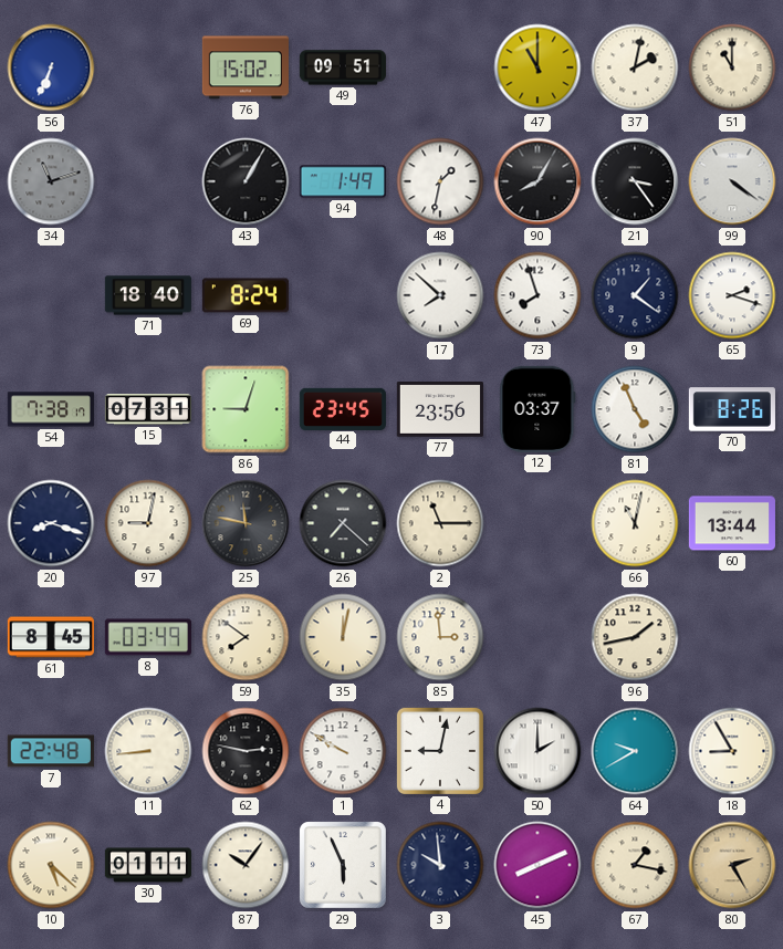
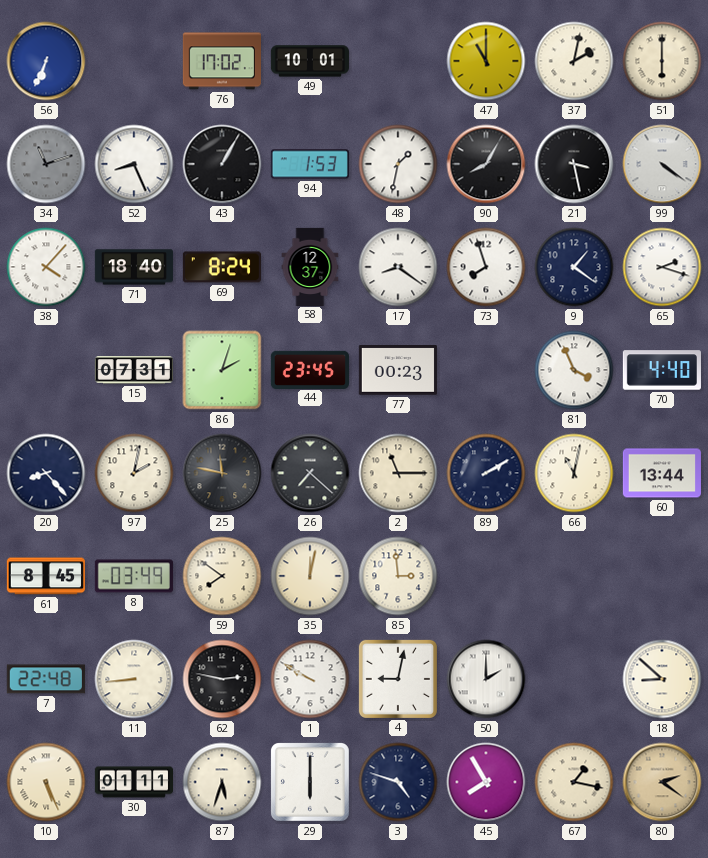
76: 15:02 -> 17:02 (222, 61)
49: 09:51 -> 10:01 (310, 61)
51: 11:00 -> 6:00 (662, 61)
52: none -> 8:26 (134, 164)
94: 1:49 -> 1:53 (310, 164)
21: 3:24 -> 3:28 (574, 164)
38: none -> 4:07 (46, 267)
58: none -> 12:37 (310, 266)
17: 7:52 -> 8:21 (398, 267)
54: 7:38 -> none (51, 409)
86: 9:03 -> 2:03 (222, 370)
77: 23:56 -> 00:23 (398, 371)
12: 03:37 -> none (537, 409)
81: 4:56 -> 3:56 (574, 370)
70: 8:26 -> 4:40 (662, 370)
20: 8:18 -> 8:23 (46, 473)
97: 9:02 -> 2:02 (134, 473)
89: none -> 2:10 (486, 473)
96: 1:43 -> none (635, 637)
64: 9:40 -> none (635, 751)
18: 8:55 -> 8:52 (662, 679)
10: 5:22 -> 5:26 (46, 782)
87: 10:06 -> 5:33 (222, 782)
29: 5:56 -> 6:00 (310, 782)
3: 9:59 -> 4:48 (398, 782)
45: 8:11 -> 7:55 (486, 782)
80: 2:25 -> 2:21 (662, 782)
